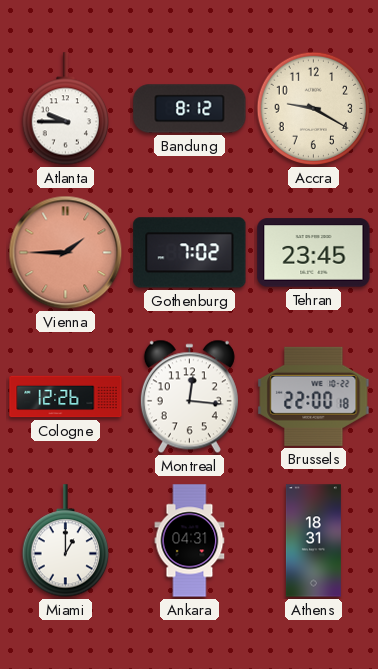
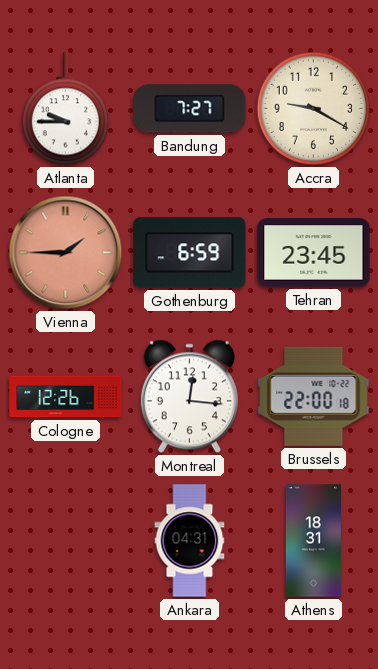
Bandung: 8:12 -> 7:27 (190, 109)
Gothenburg: 7:02 -> 6:59 (190, 253)
Miami: 1:00 -> none (65, 541)
